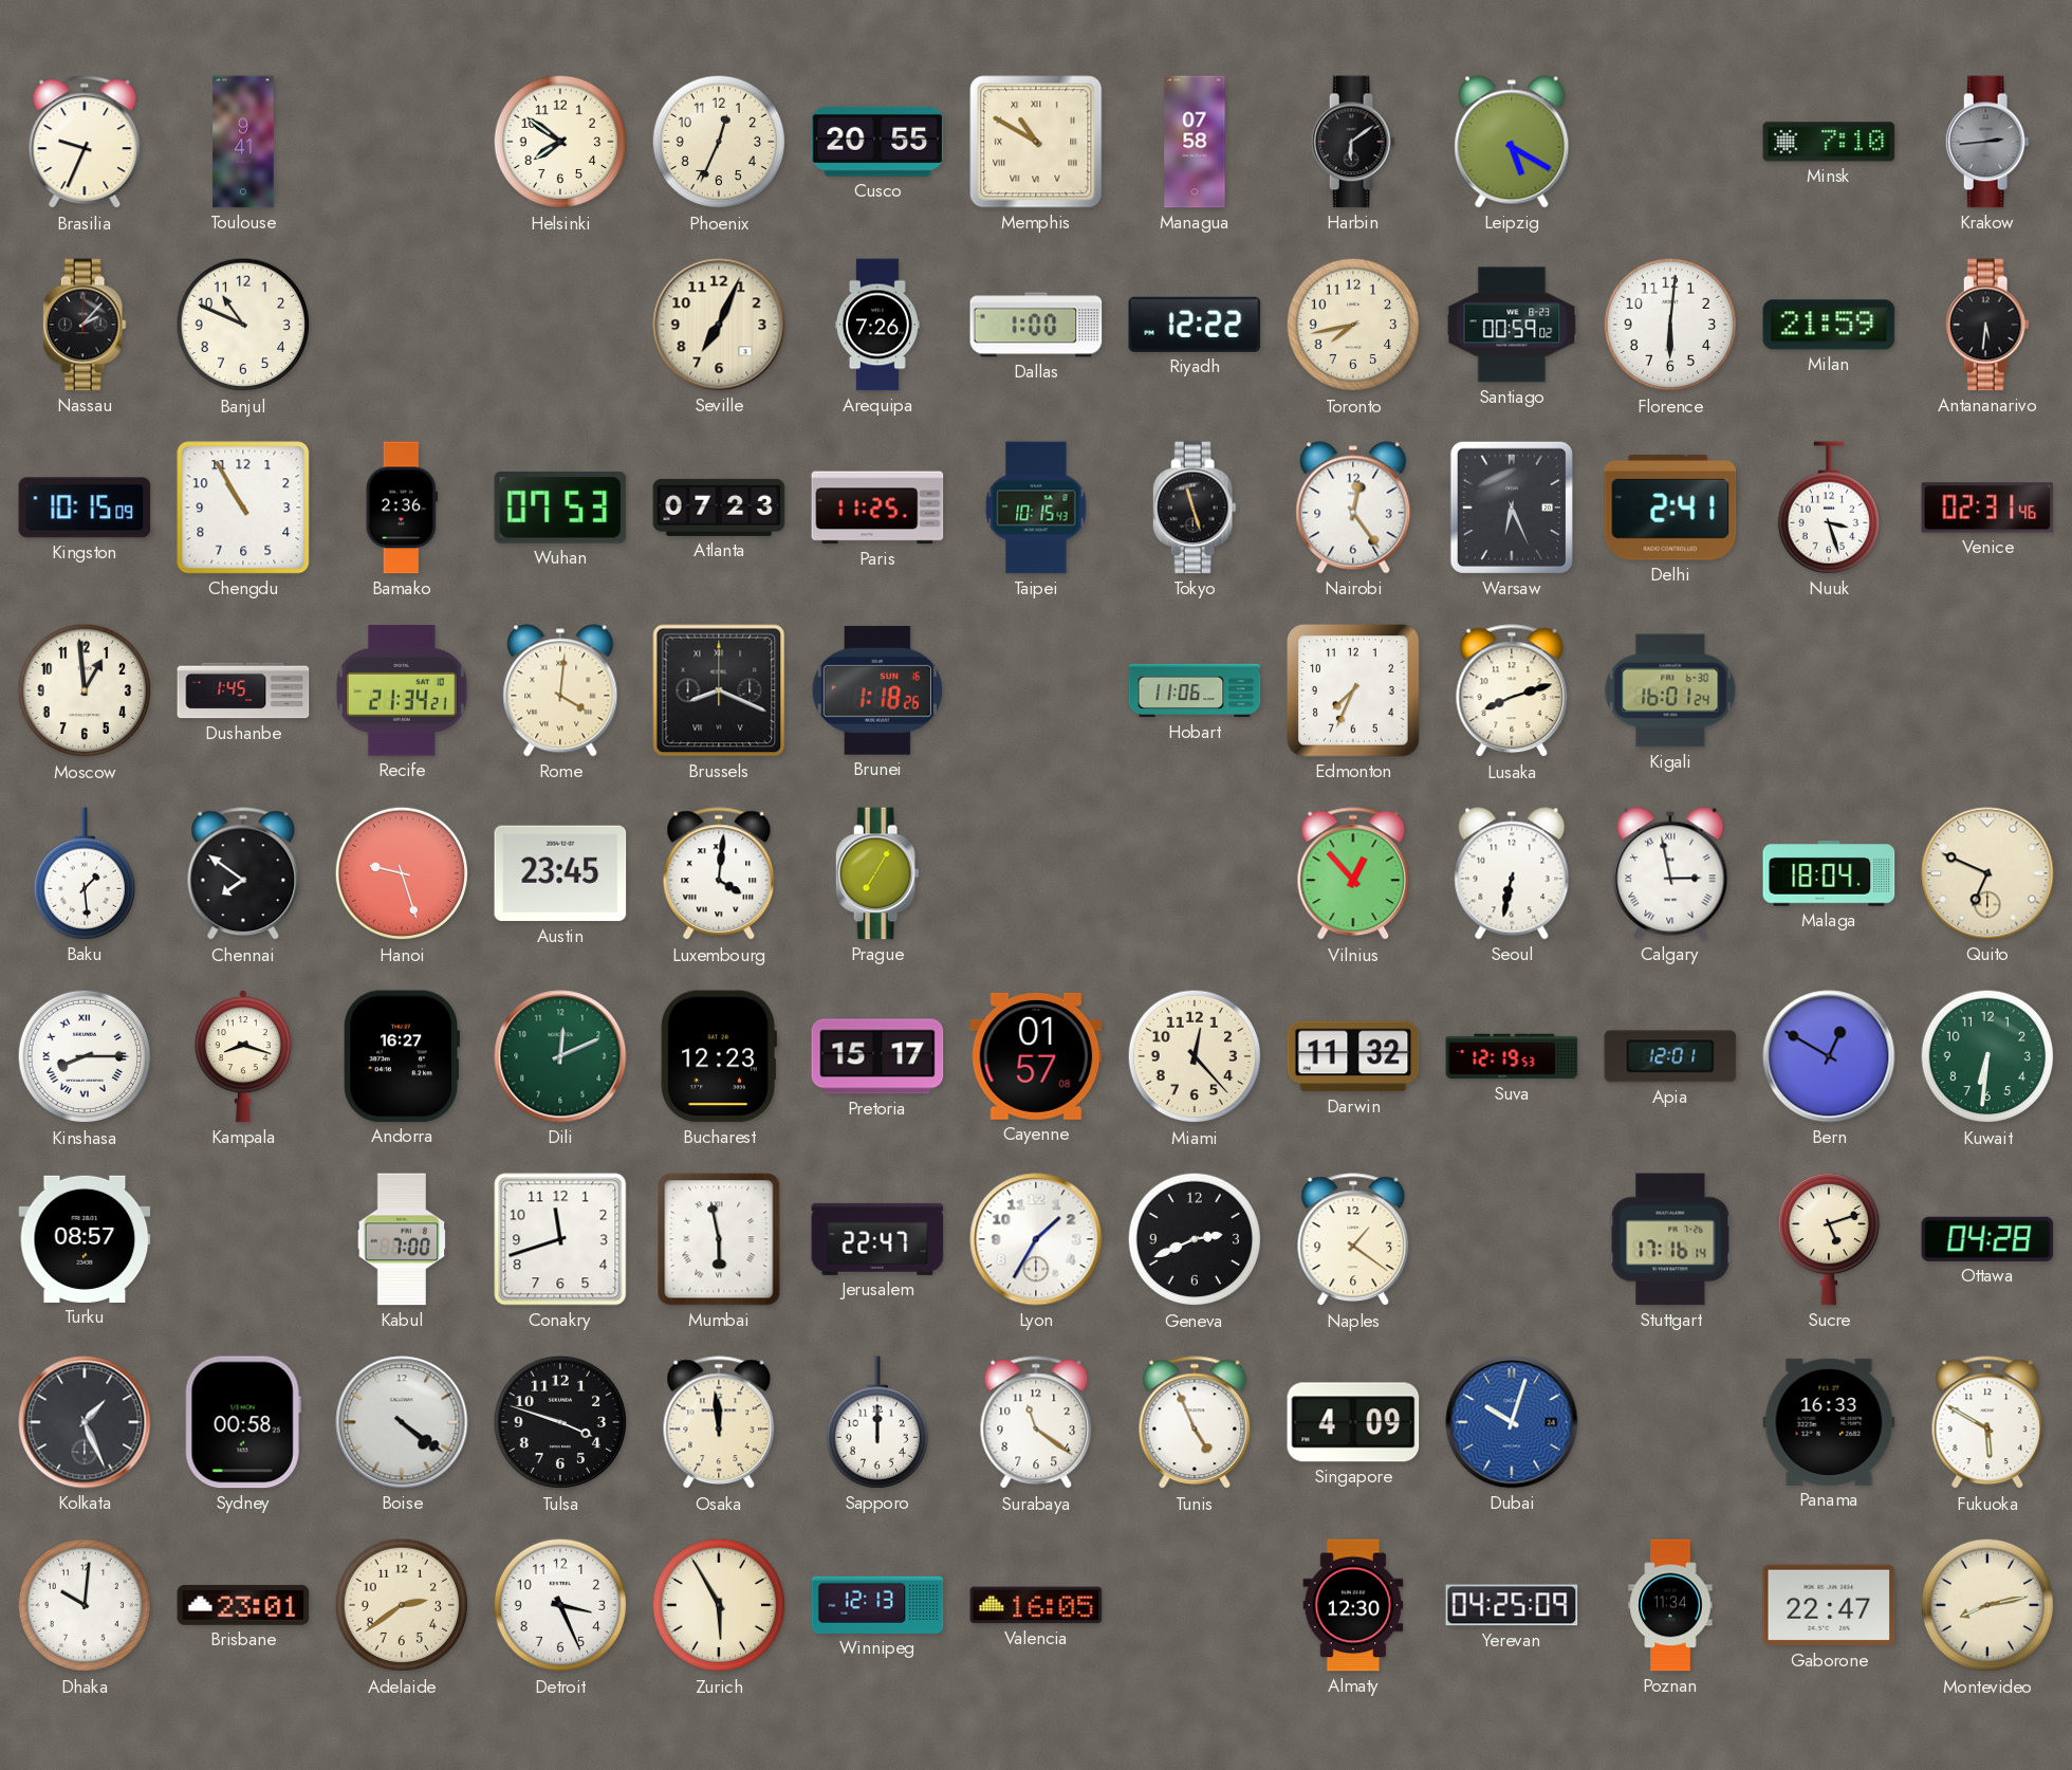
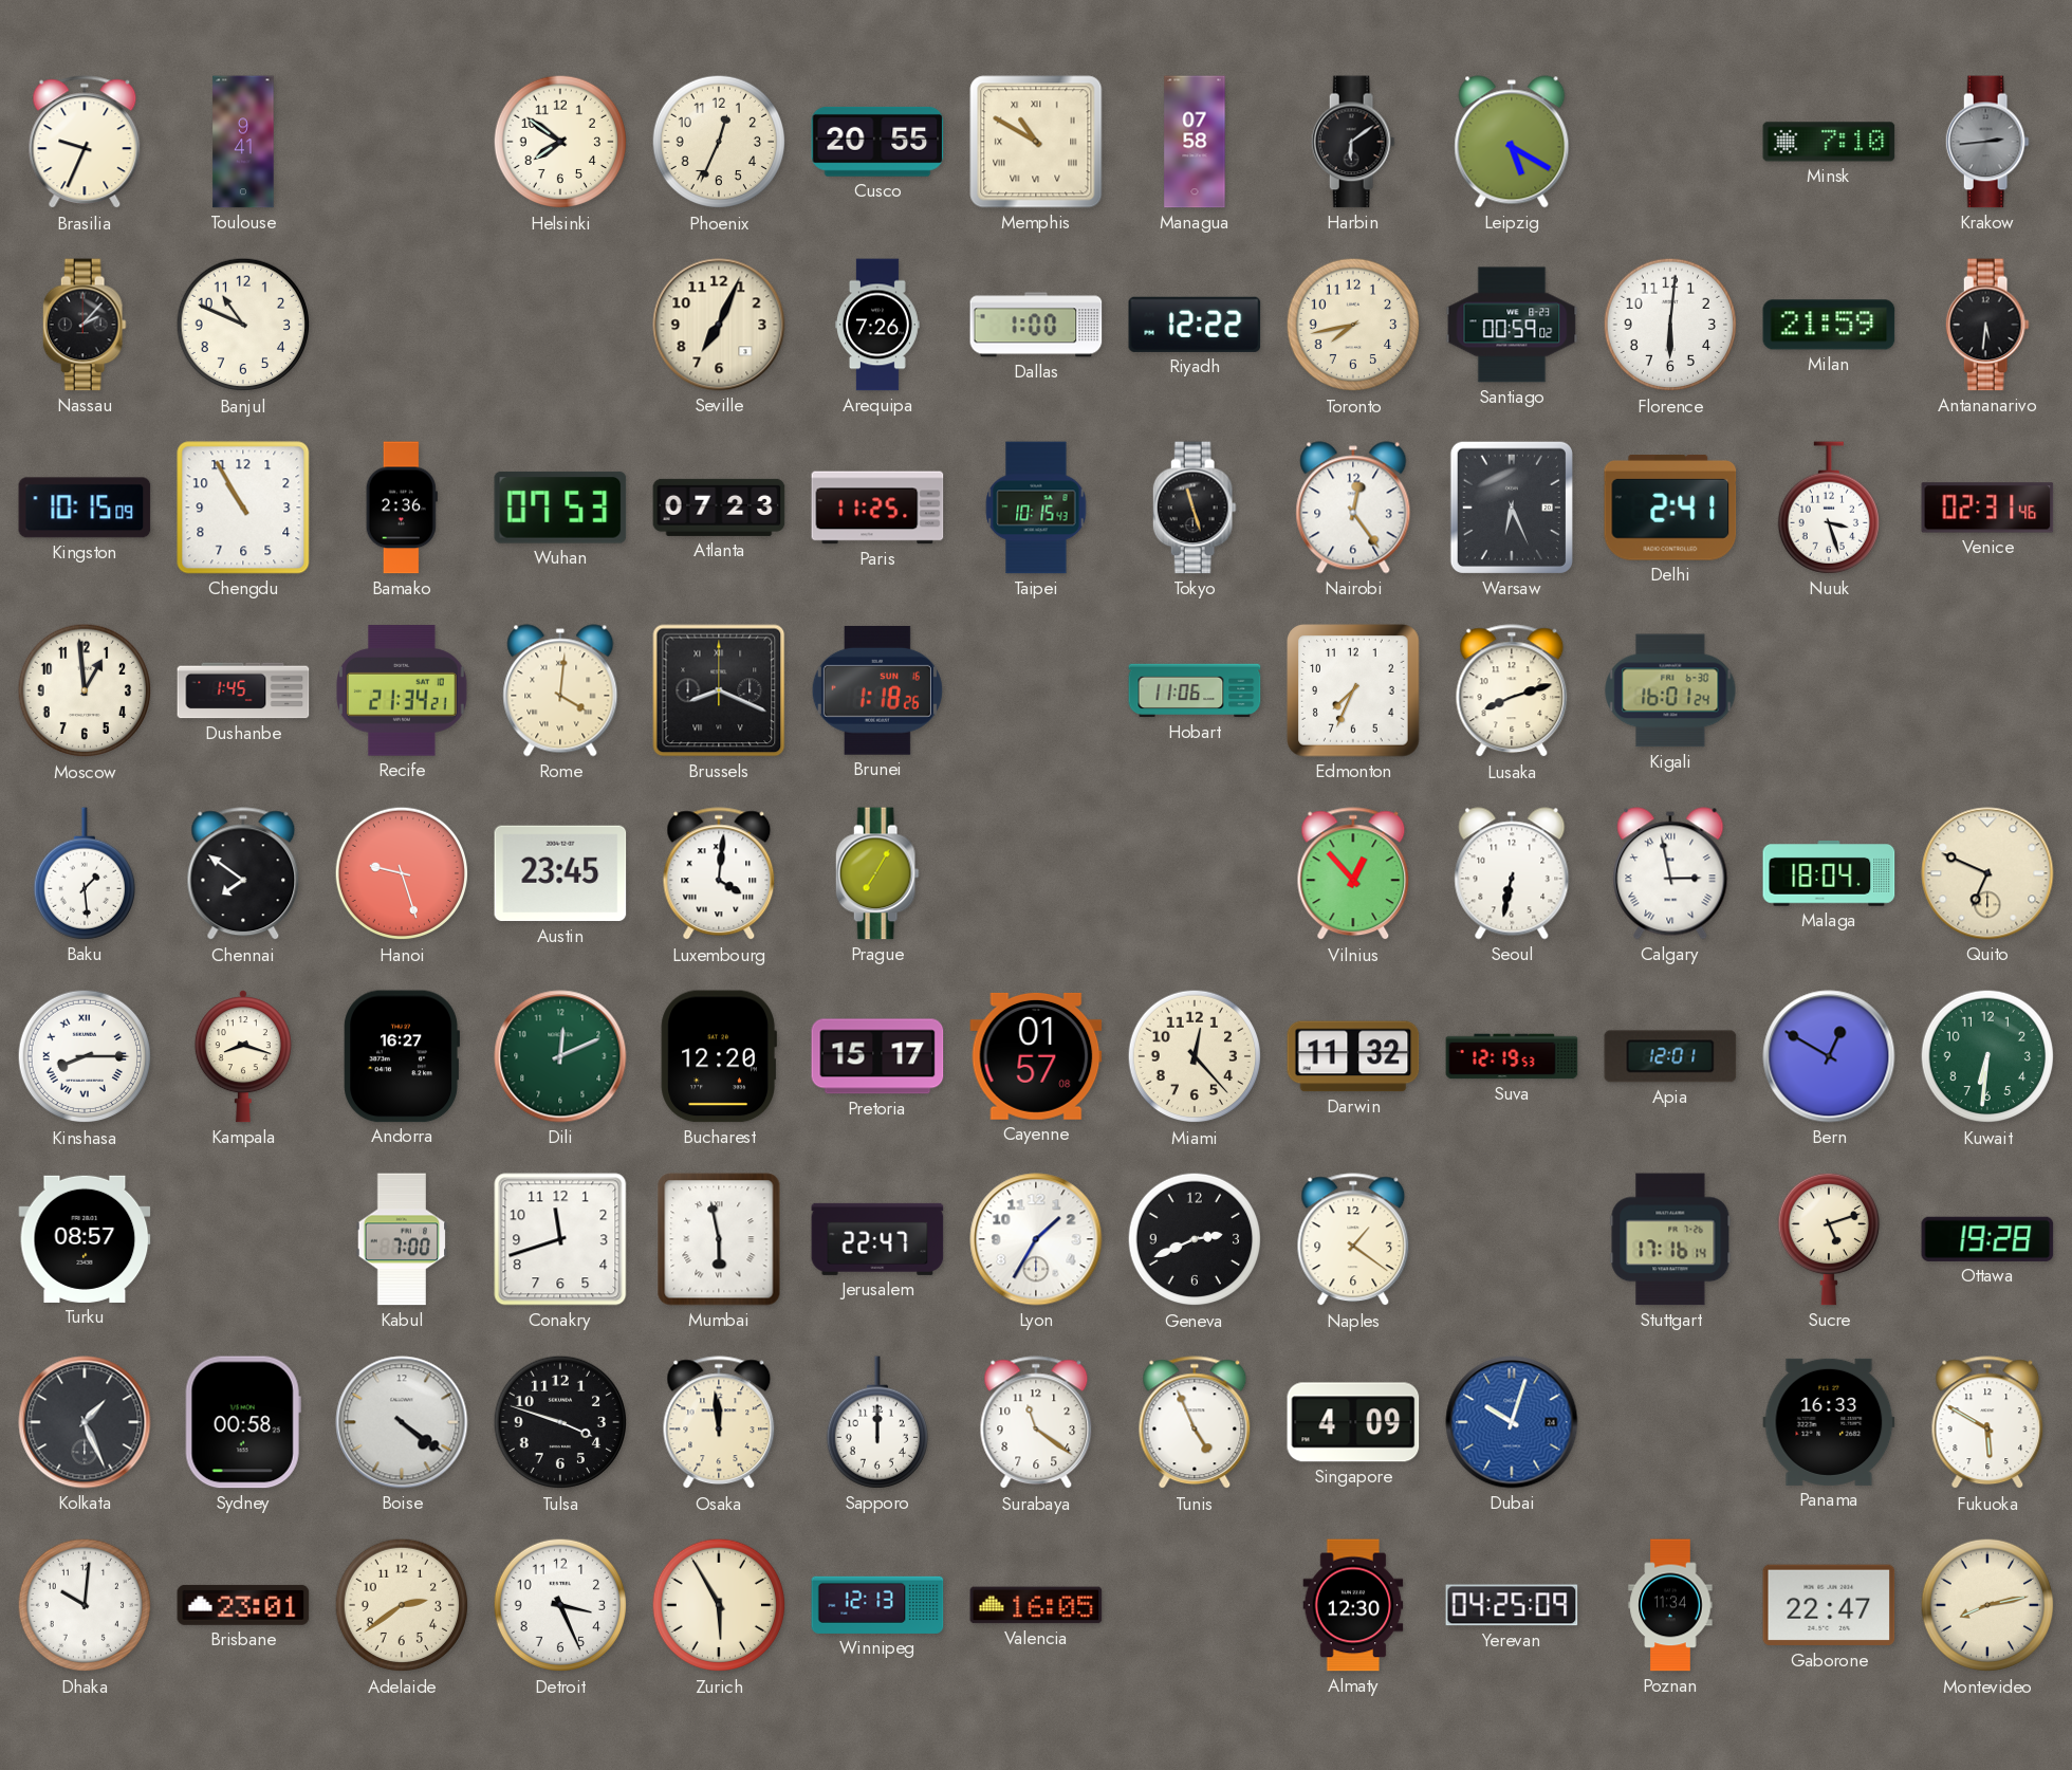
Bucharest: 12:23 -> 12:20 (719, 1056)
Ottawa: 04:28 -> 19:28 (1987, 1239)
